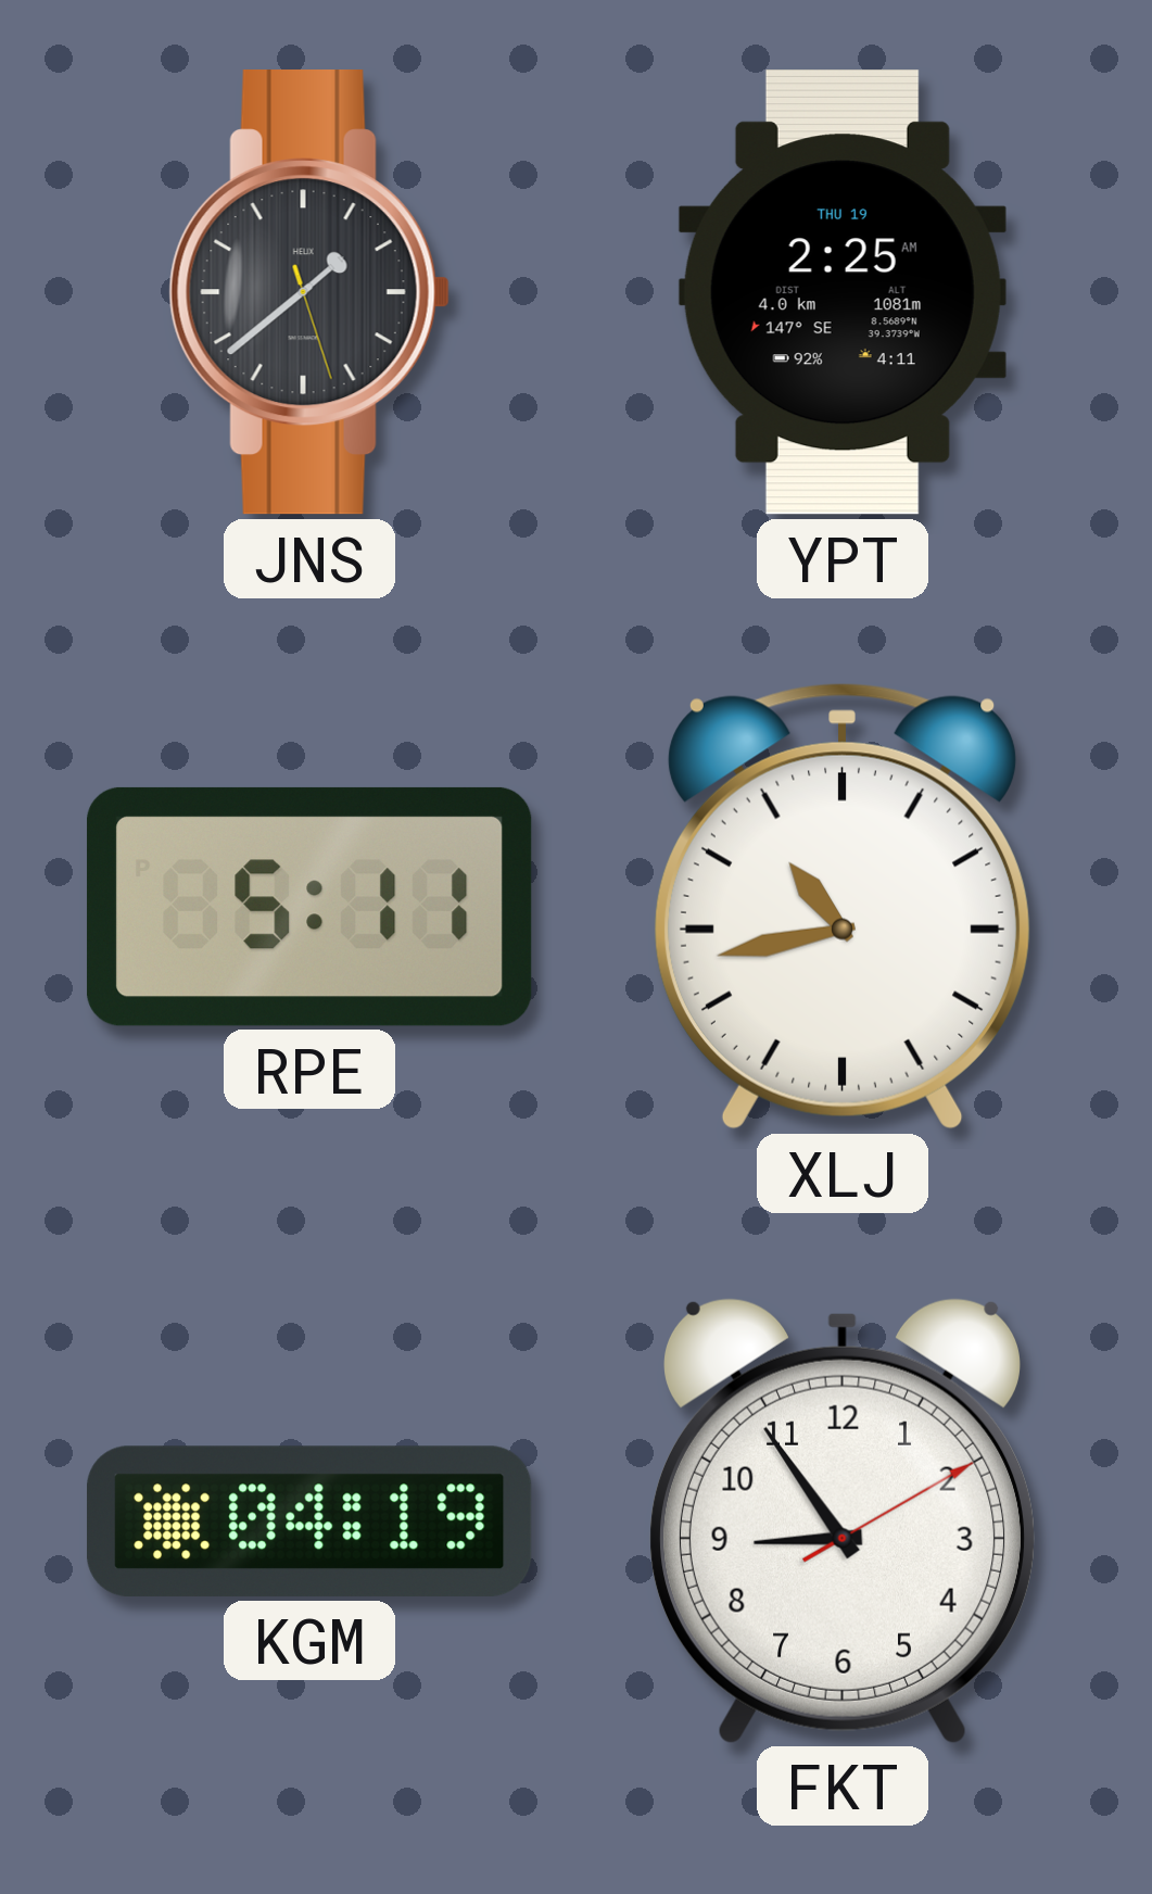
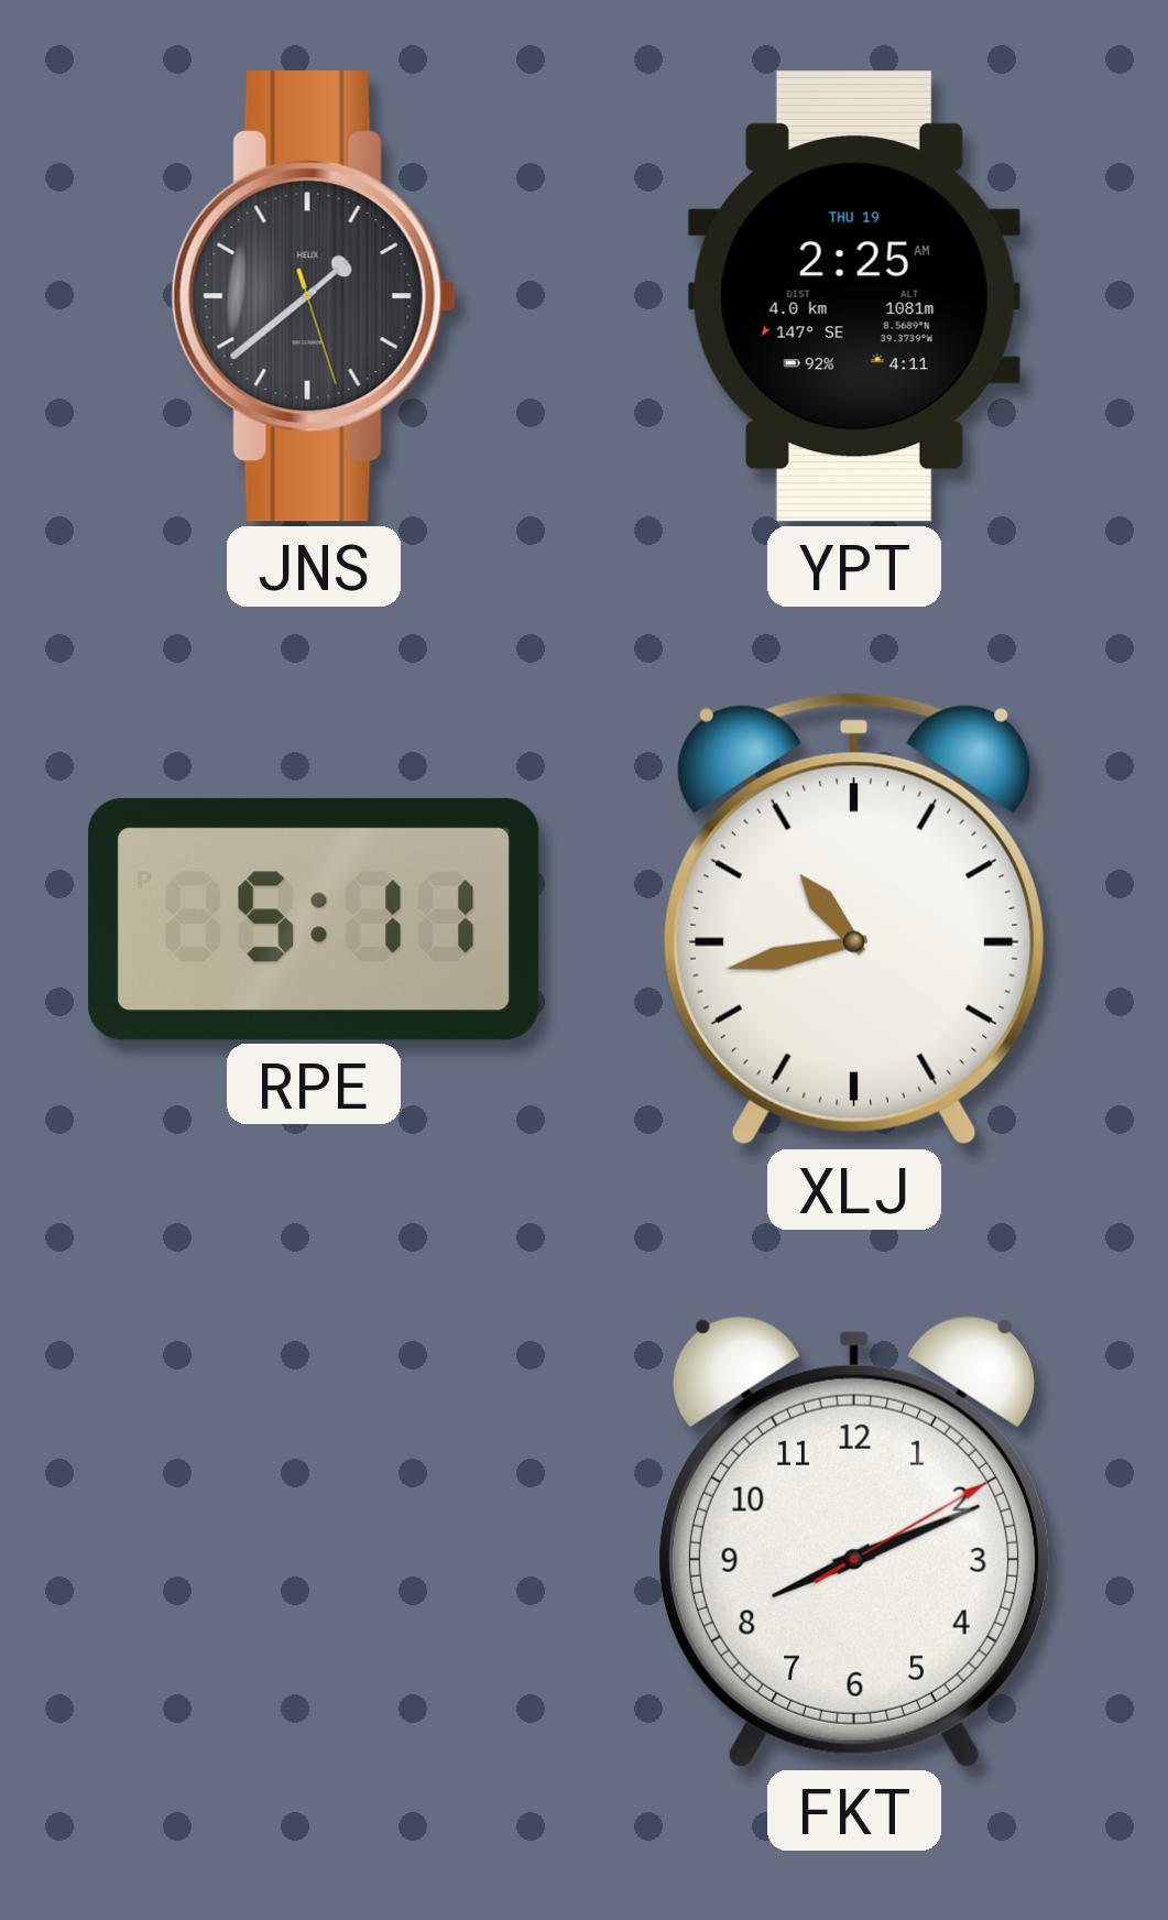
KGM: 04:19 -> none (309, 1521)
FKT: 8:54 -> 8:11 (854, 1541)
